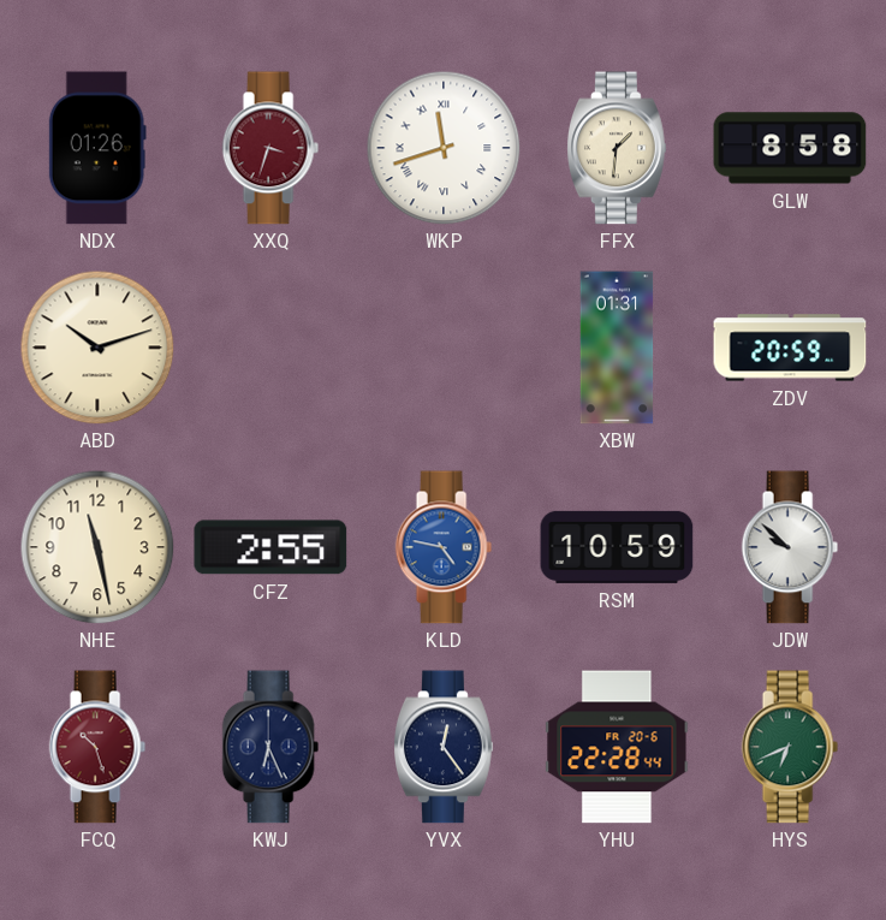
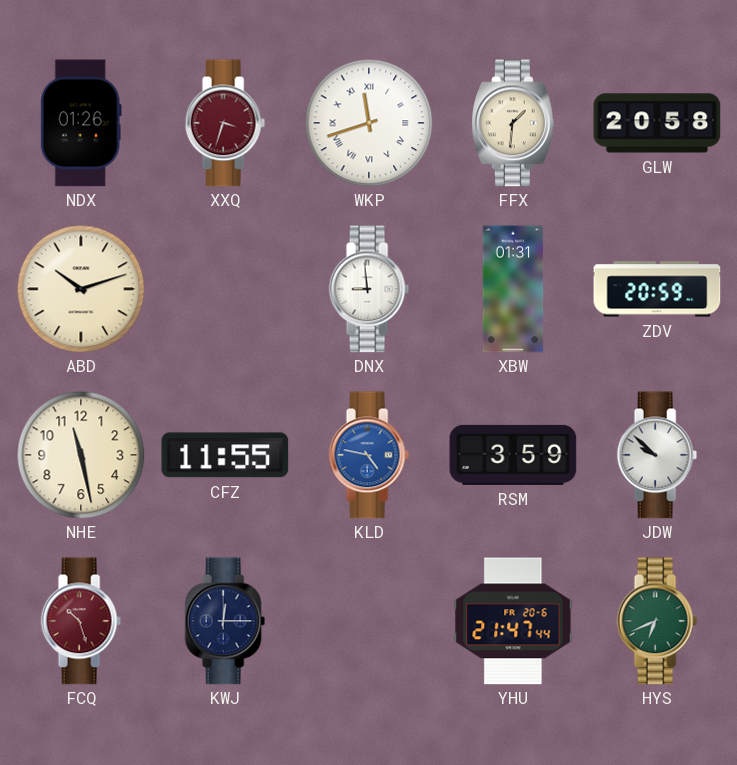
GLW: 8:58 -> 20:58 (657, 123)
DNX: none -> 8:59 (369, 289)
CFZ: 2:55 -> 11:55 (225, 455)
RSM: 10:59 -> 3:59 (513, 455)
KWJ: 6:26 -> 12:15 (225, 621)
YVX: 12:24 -> none (445, 747)
YHU: 22:28 -> 21:47 (513, 621)
